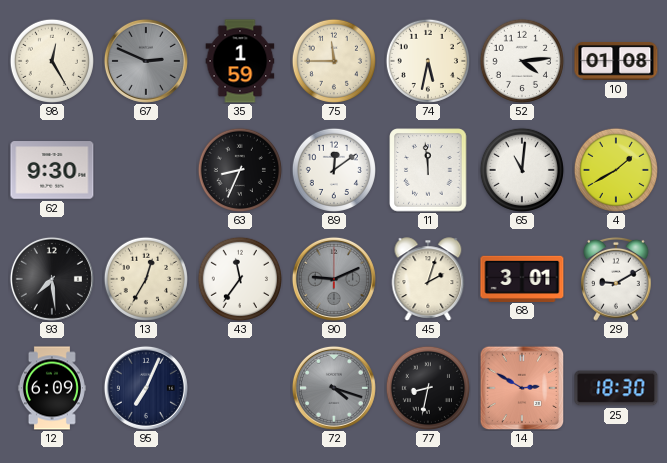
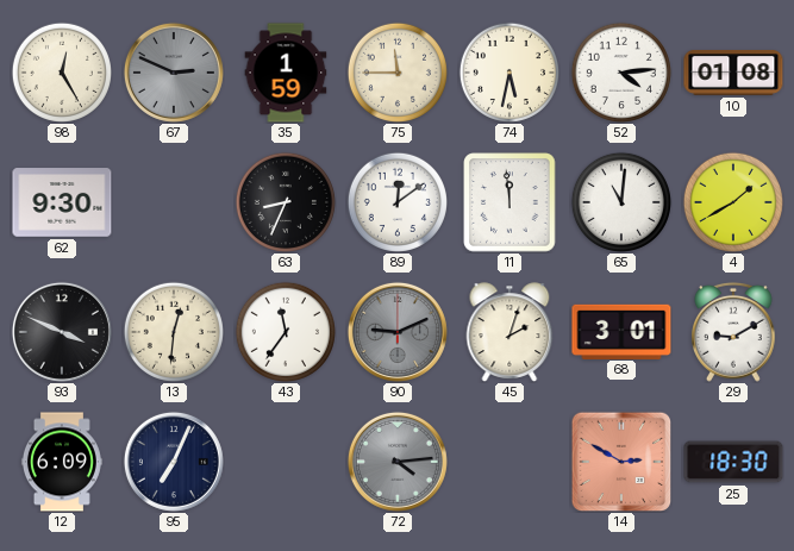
93: 7:29 -> 3:49 (62, 332)
13: 12:35 -> 12:31 (174, 332)
72: 4:18 -> 4:14 (398, 462)
77: 8:32 -> none (428, 388)
